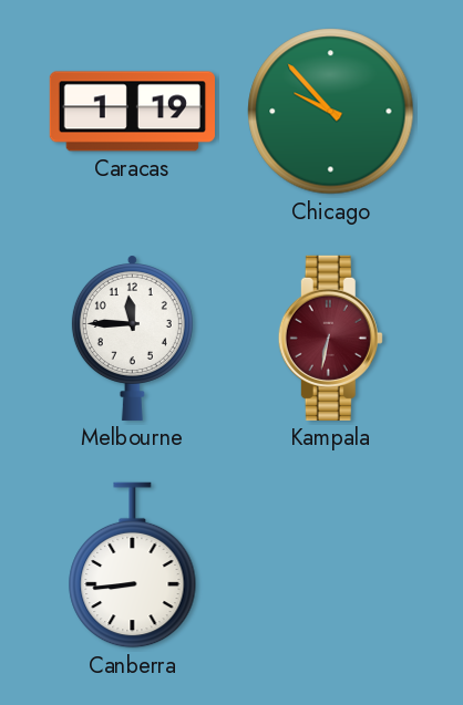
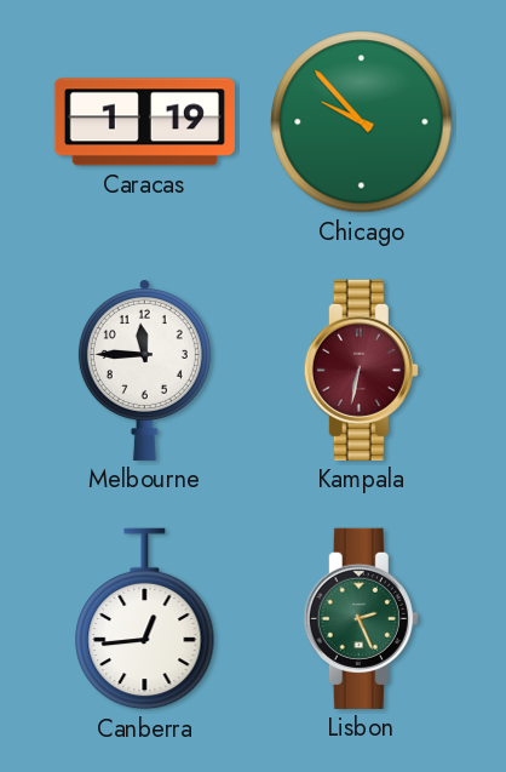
Canberra: 8:44 -> 12:44 (145, 619)
Lisbon: none -> 2:26 (361, 618)
